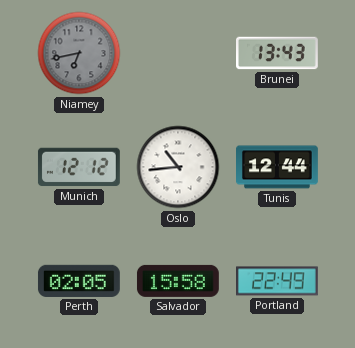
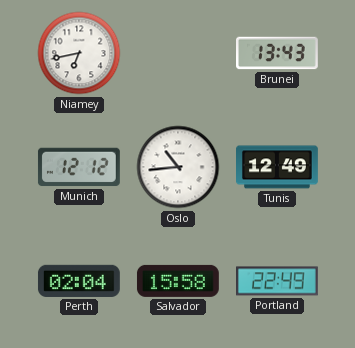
Niamey dial: grey -> white (79, 53)
Tunis: 12:44 -> 12:49 (278, 167)
Perth: 02:05 -> 02:04 (79, 281)
